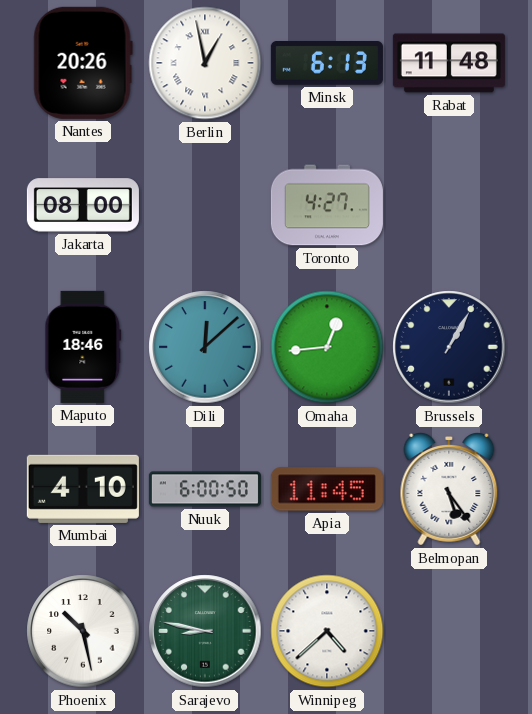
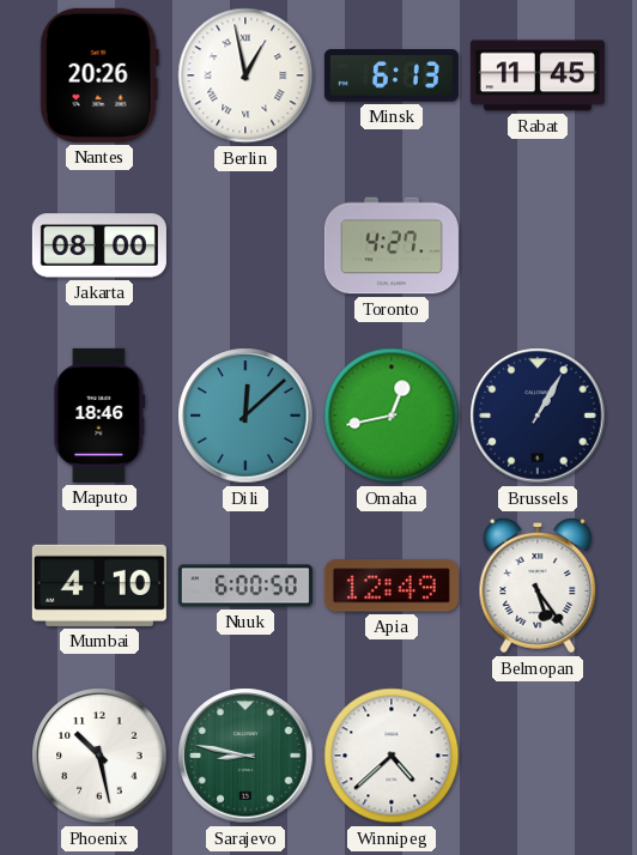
Rabat: 11:48 -> 11:45 (538, 75)
Omaha: 12:44 -> 12:43 (392, 416)
Apia: 11:45 -> 12:49 (392, 586)
